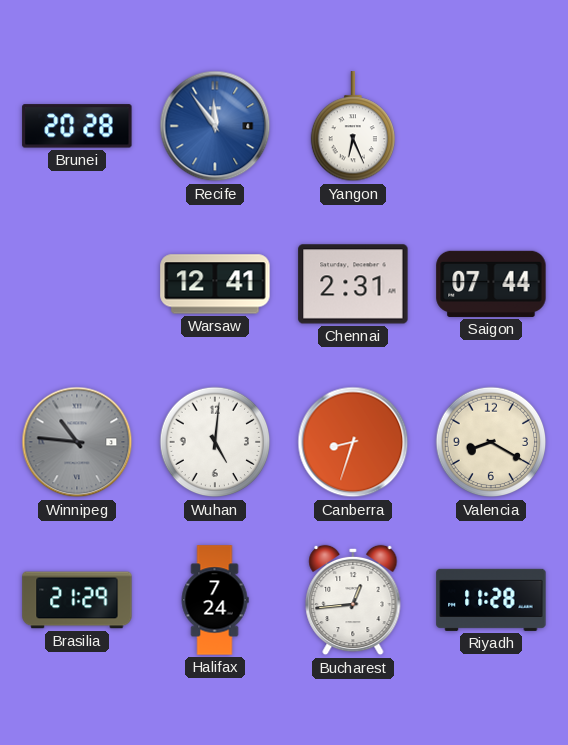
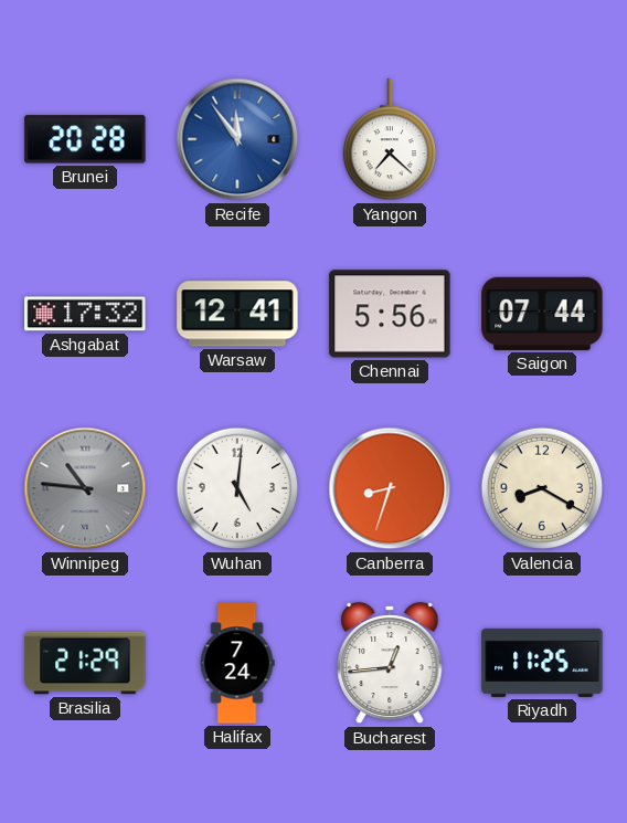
Yangon: 6:26 -> 7:22 (389, 140)
Ashgabat: none -> 17:32 (85, 314)
Chennai: 2:31 -> 5:56 (390, 314)
Riyadh: 11:28 -> 11:25 (542, 663)
